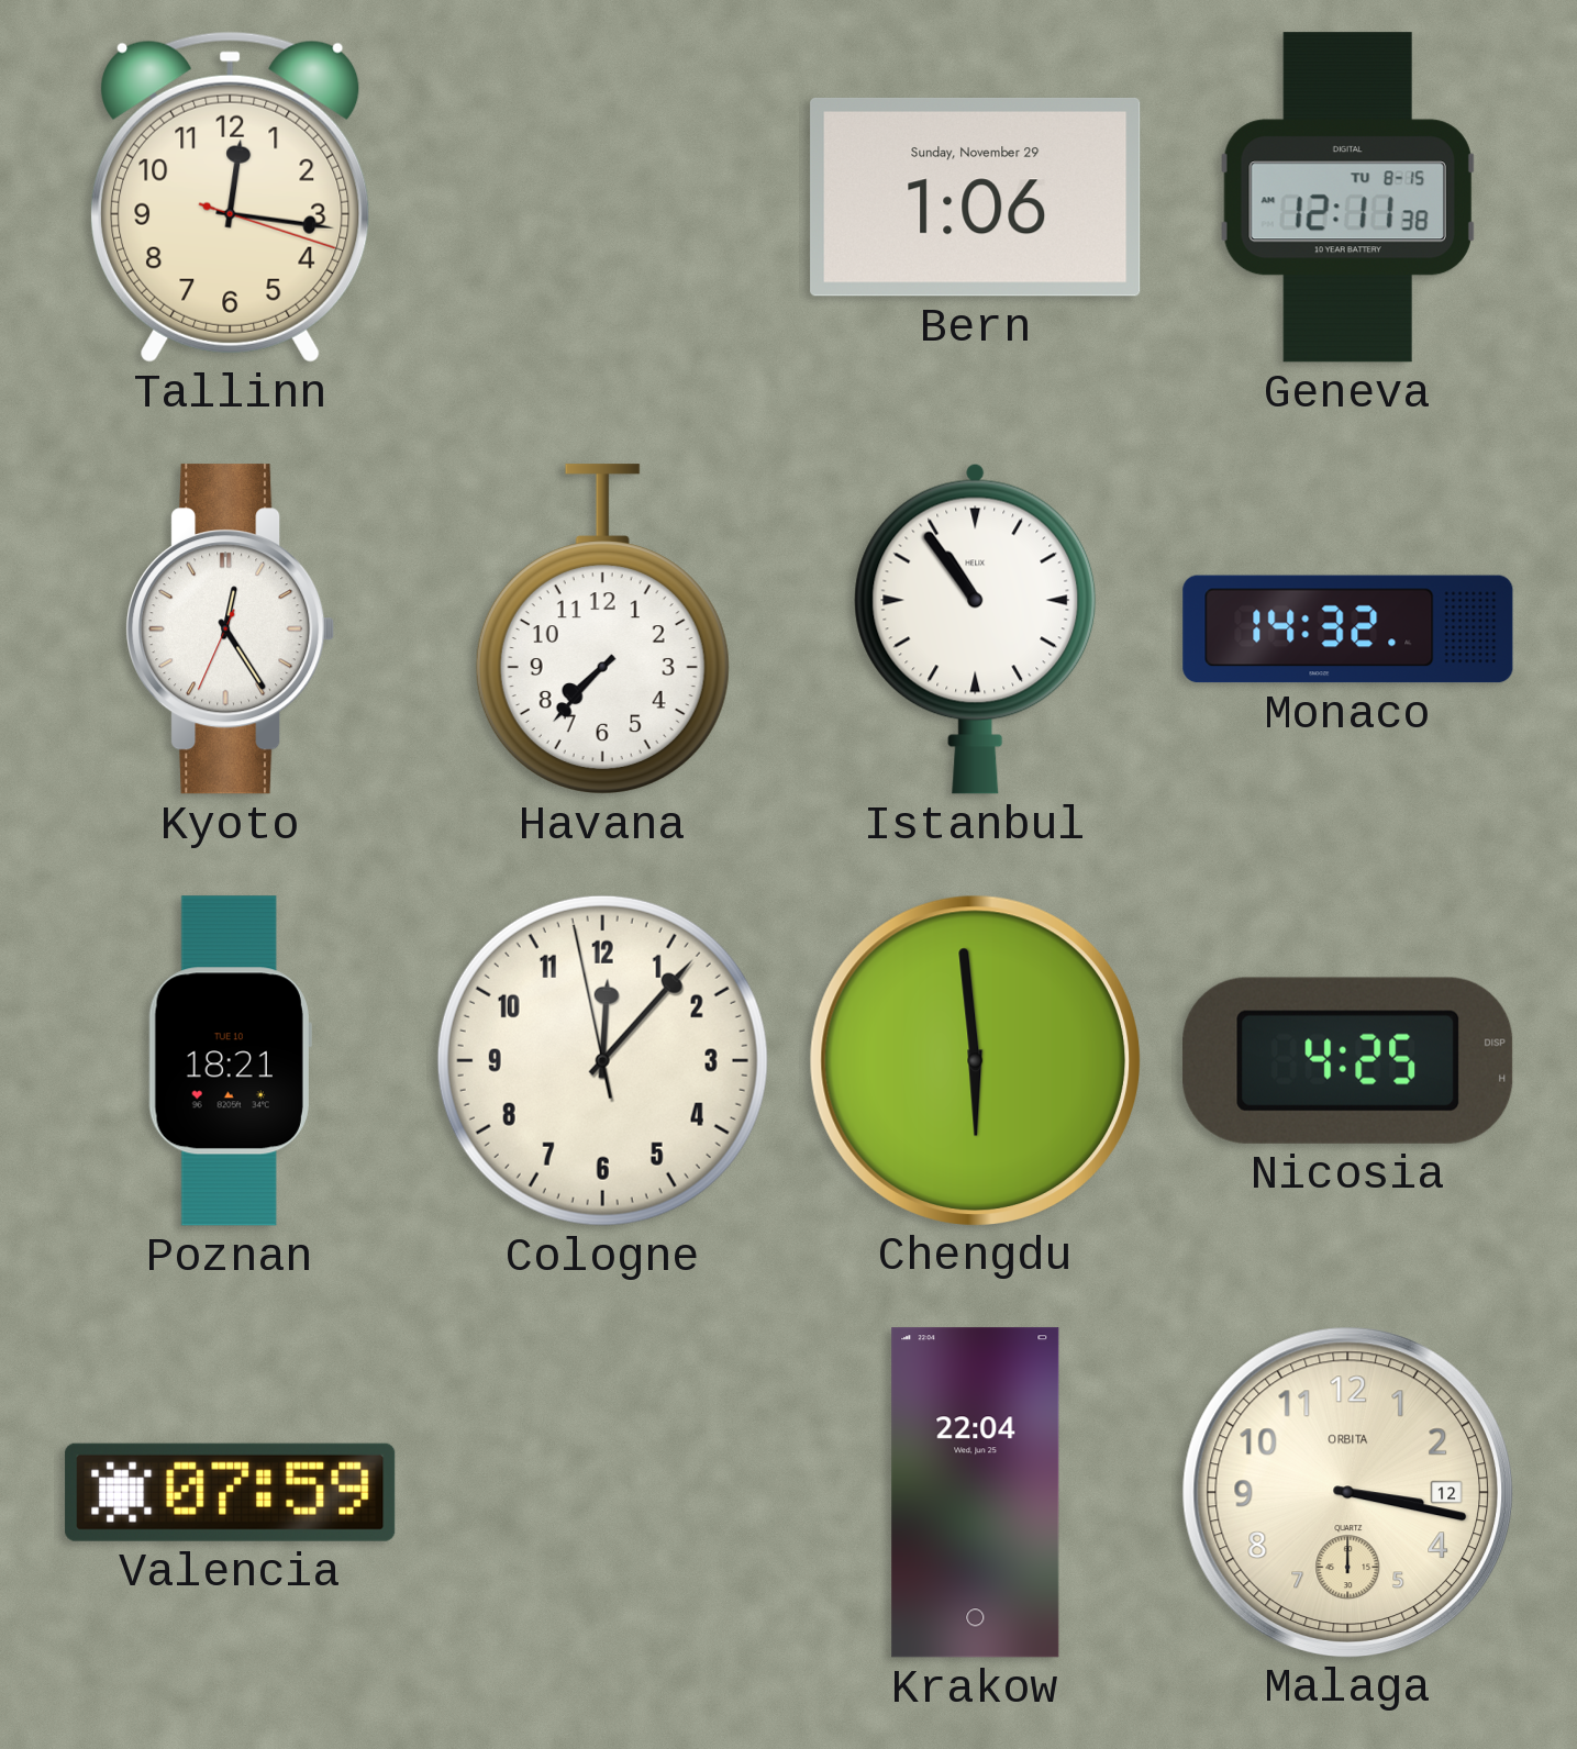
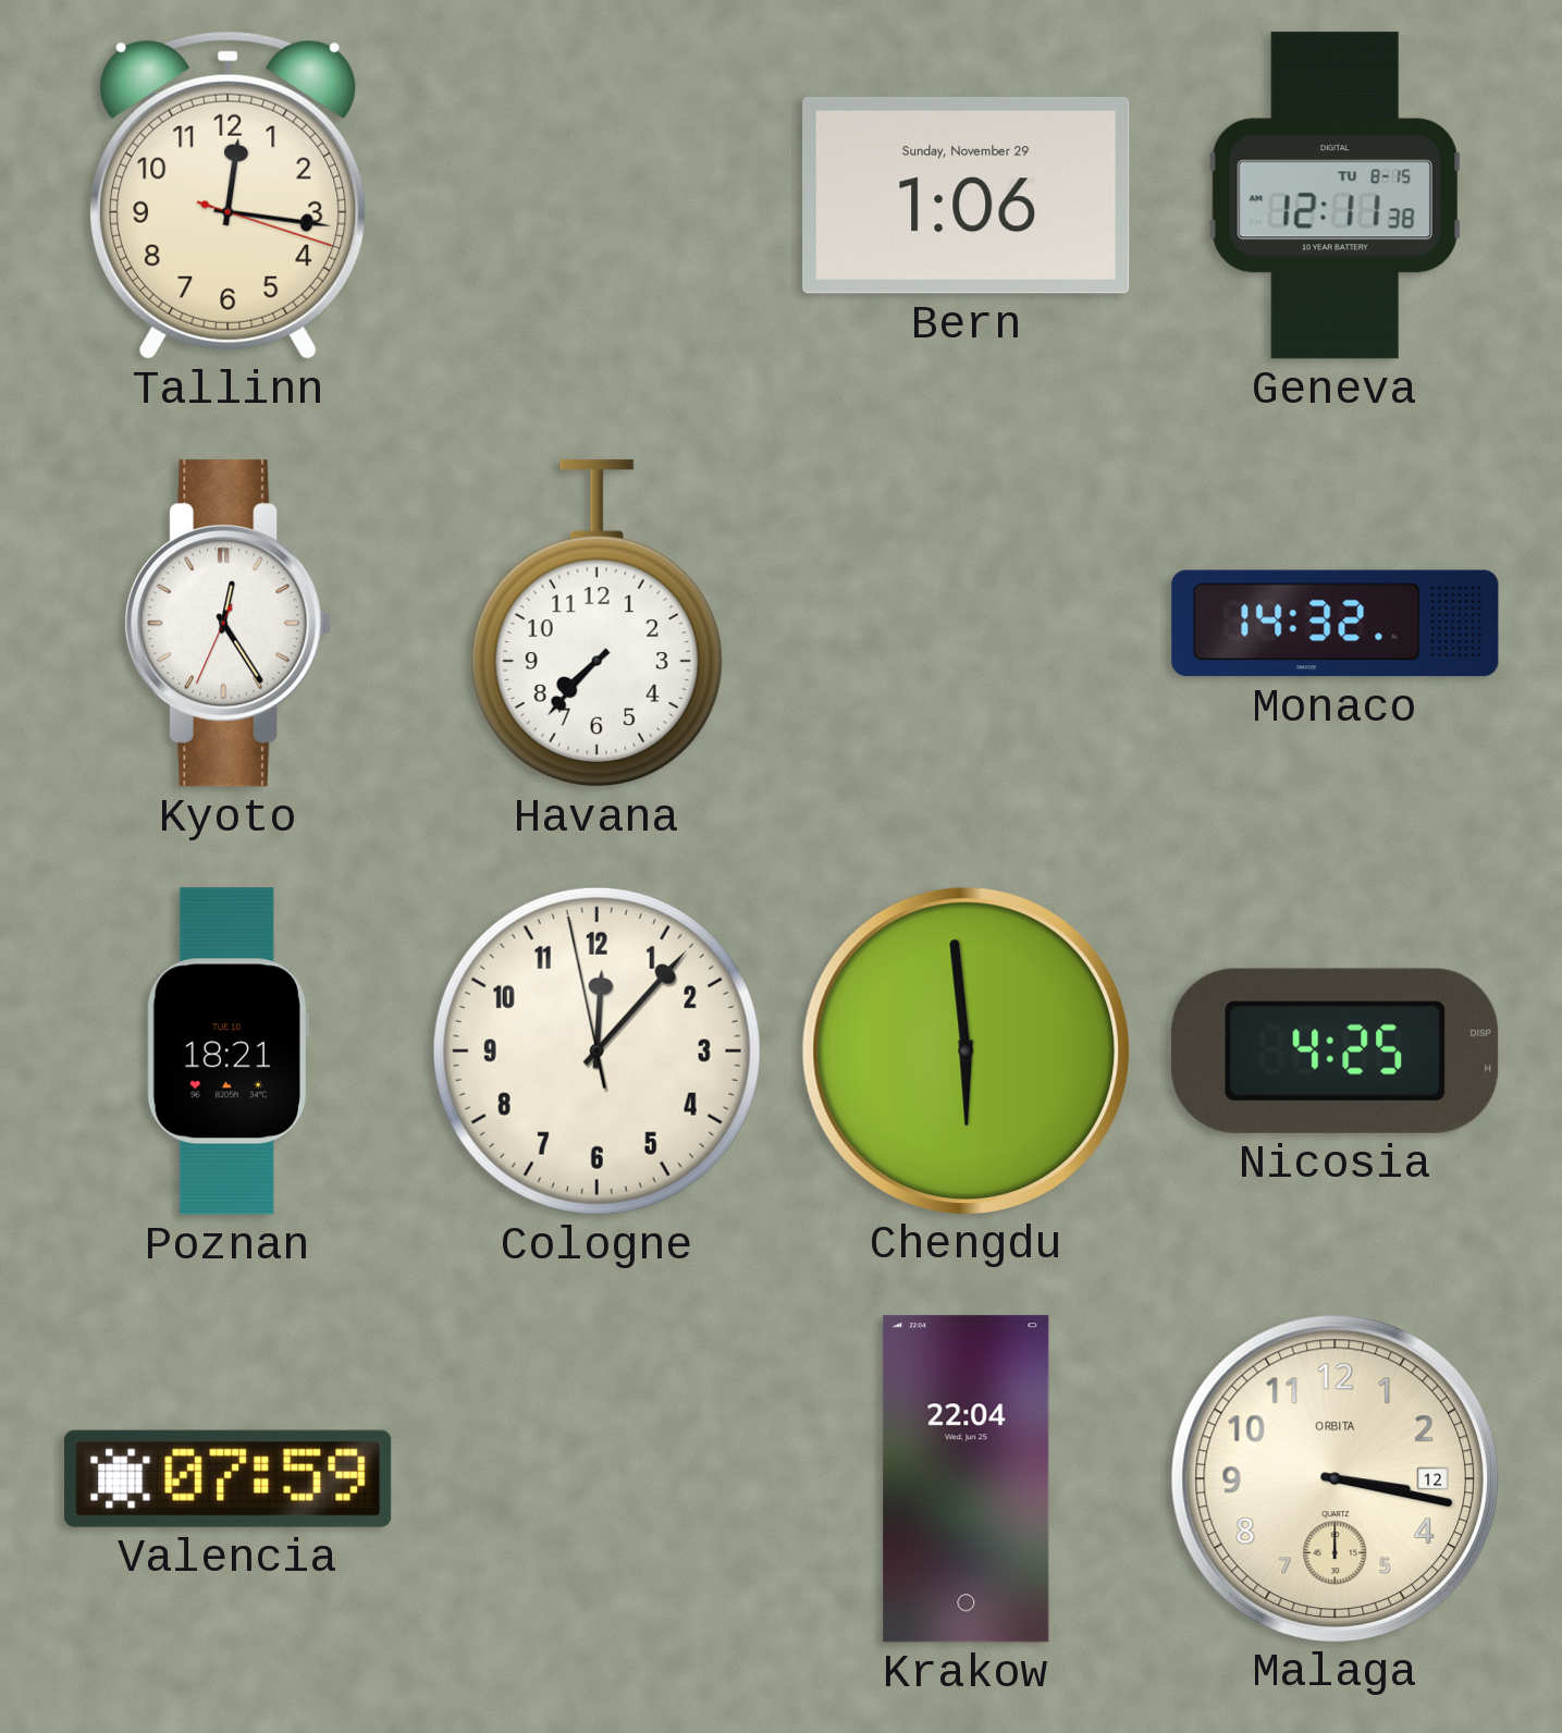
Istanbul: 10:54 -> none (976, 628)
